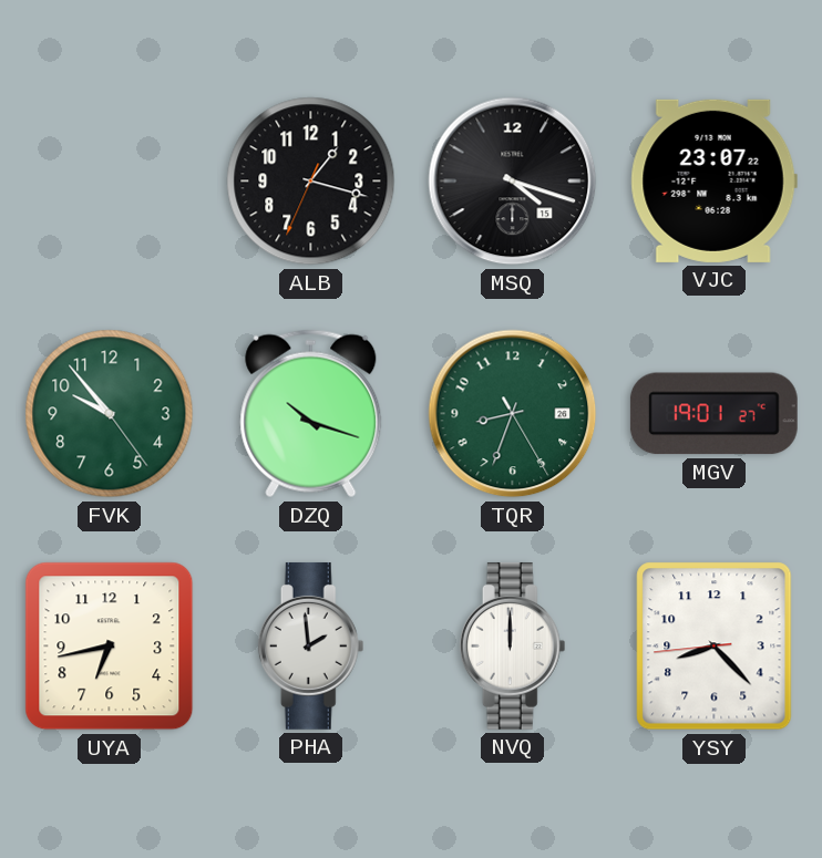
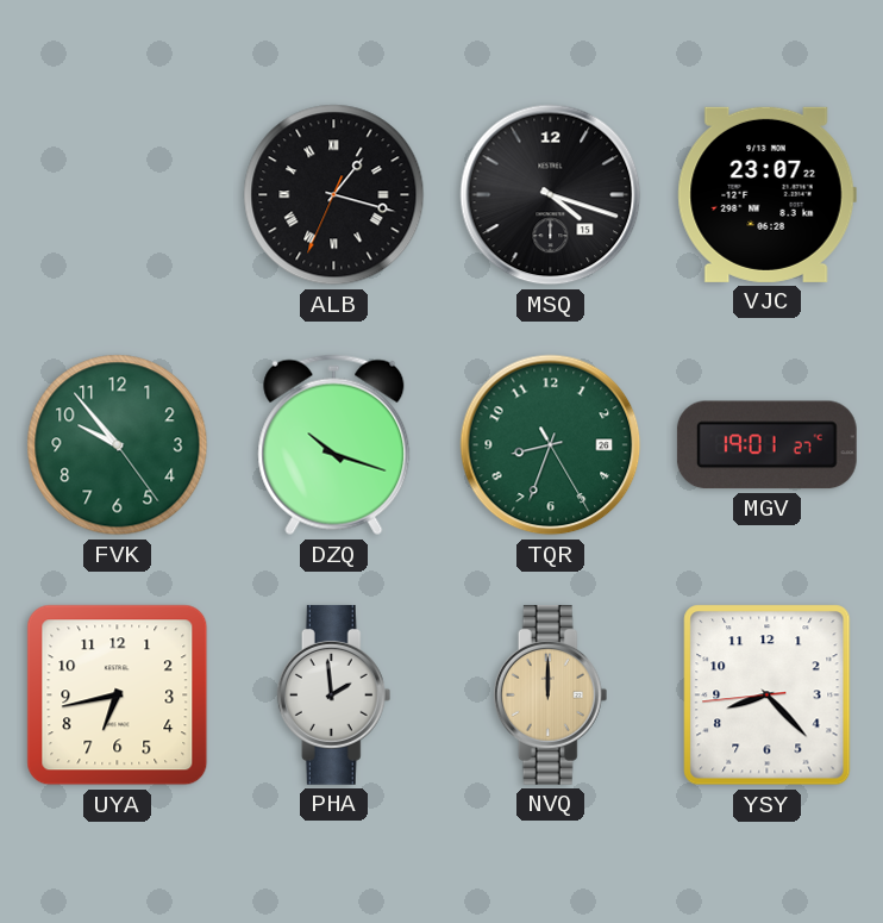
ALB numerals: Arabic -> Roman (334, 195)
NVQ dial: white -> champagne (551, 694)
